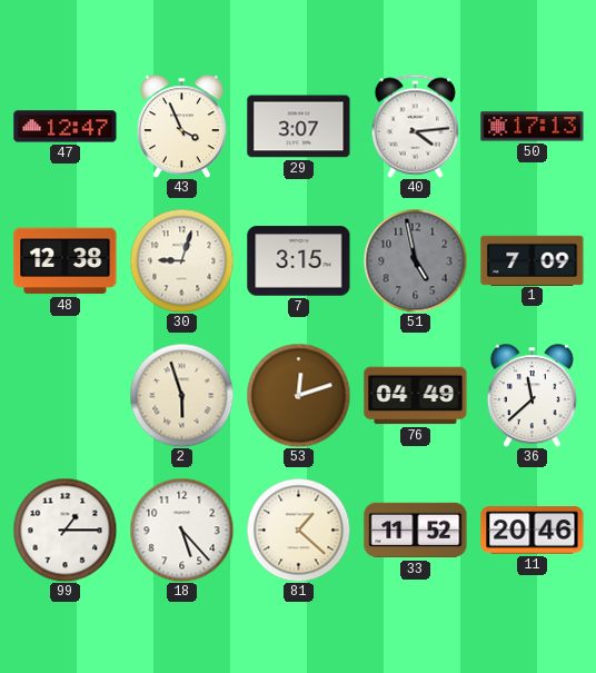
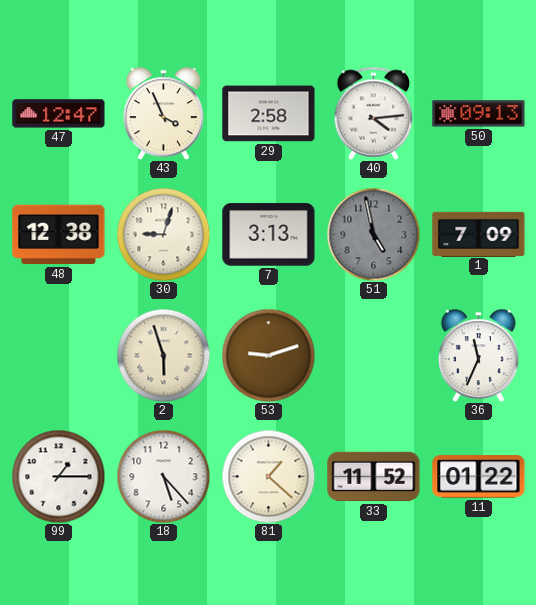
29: 3:07 -> 2:58 (269, 114)
50: 17:13 -> 09:13 (479, 114)
7: 3:15 -> 3:13 (269, 235)
53: 12:12 -> 9:12 (268, 355)
76: 04:49 -> none (416, 396)
36: 11:38 -> 11:34 (478, 355)
11: 20:46 -> 01:22 (479, 477)
